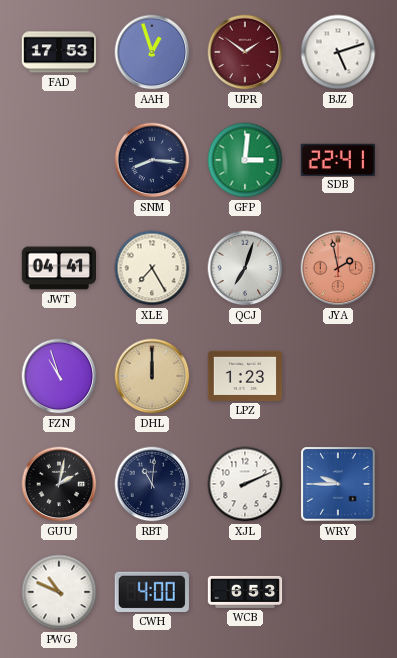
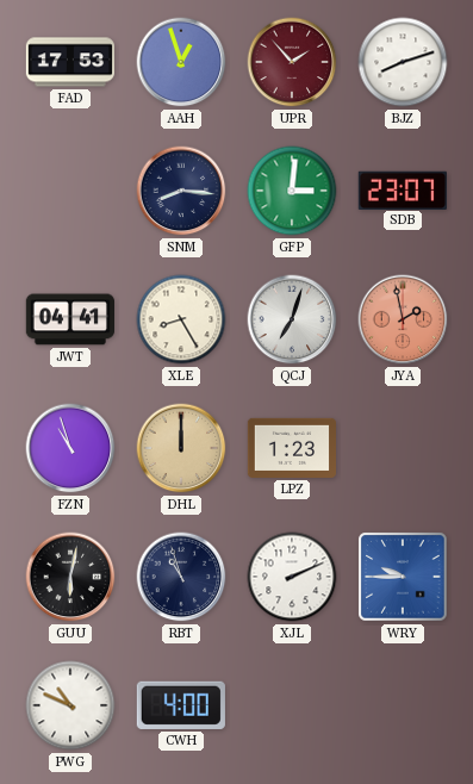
UPR: 1:51 -> 1:53 (292, 62)
BJZ: 5:12 -> 8:12 (403, 62)
SDB: 22:41 -> 23:07 (403, 189)
XLE: 7:25 -> 8:25 (181, 319)
GUU: 2:02 -> 6:02 (70, 577)
RBT: 11:01 -> 10:57 (181, 577)
WCB: 6:53 -> none (245, 592)
